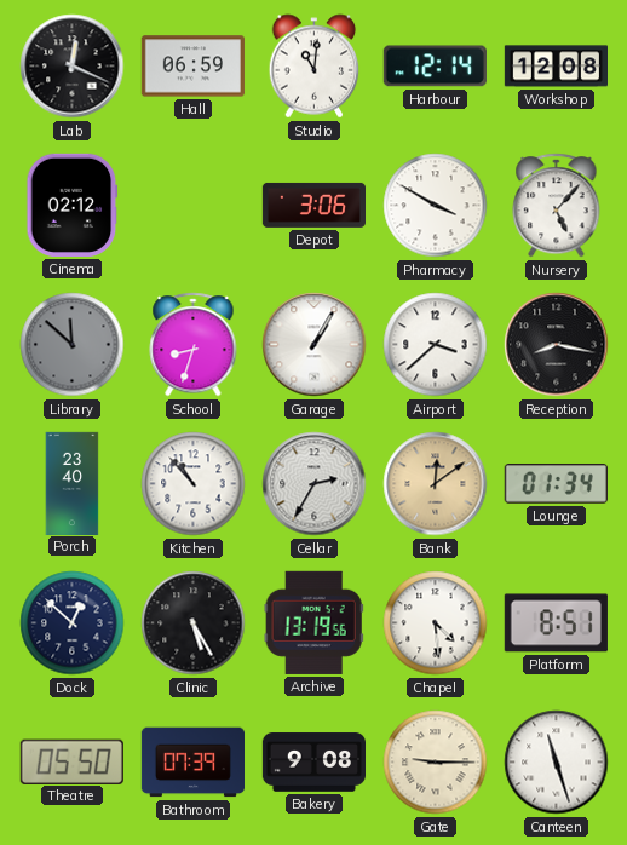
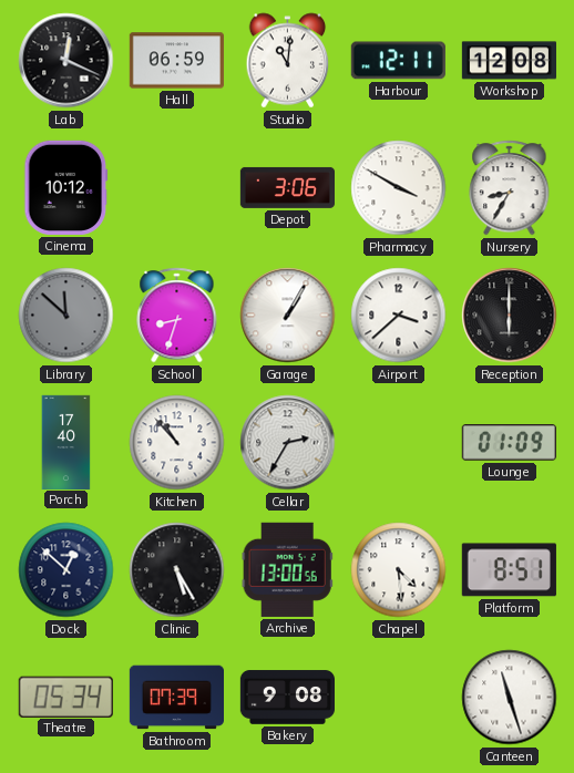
Harbour: 12:14 -> 12:11 (398, 61)
Cinema: 02:12 -> 10:12 (66, 187)
Nursery: 5:07 -> 8:35 (510, 188)
Reception: 8:17 -> 6:00 (510, 316)
Porch: 23:40 -> 17:40 (66, 442)
Bank: 12:09 -> none (436, 484)
Lounge: 01:34 -> 01:09 (509, 443)
Archive: 13:19 -> 13:00 (287, 569)
Theatre: 05:50 -> 05:34 (65, 697)
Gate: 9:15 -> none (436, 763)
